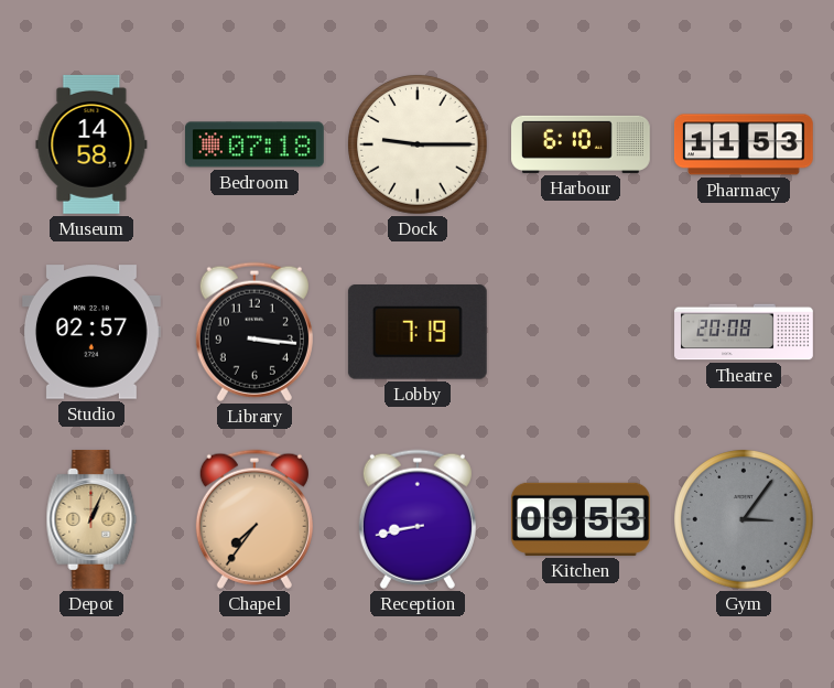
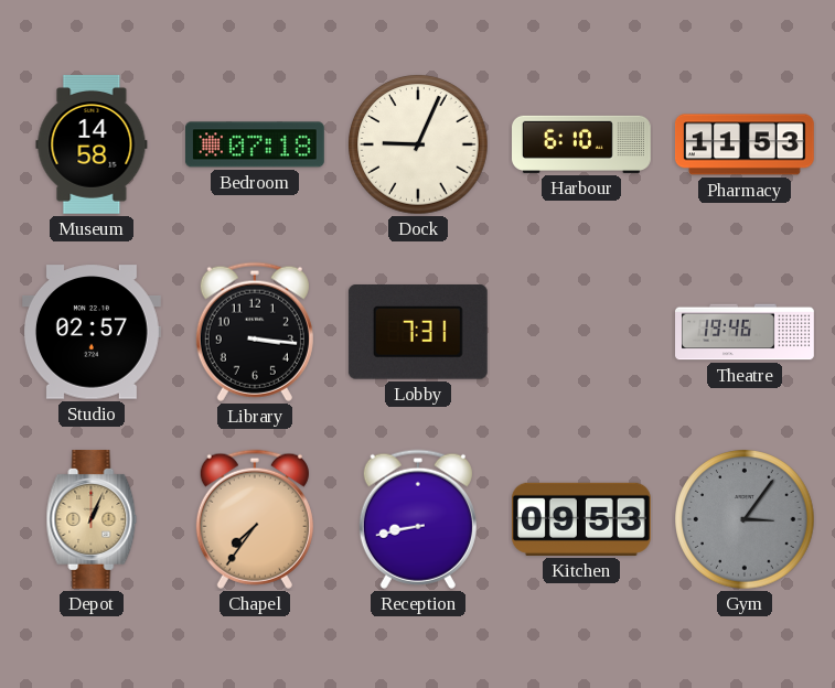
Dock: 9:15 -> 9:04 (418, 144)
Lobby: 7:19 -> 7:31 (418, 332)
Theatre: 20:08 -> 19:46 (745, 332)
